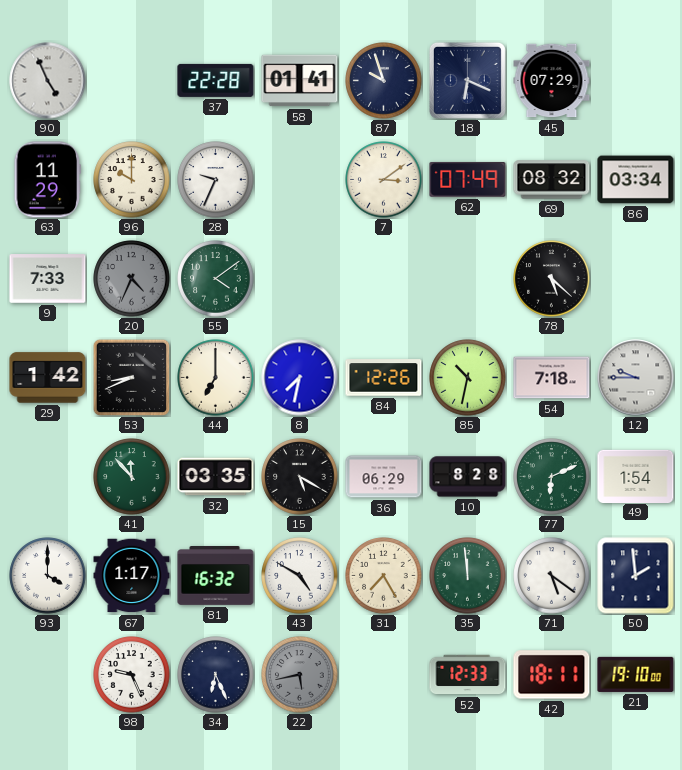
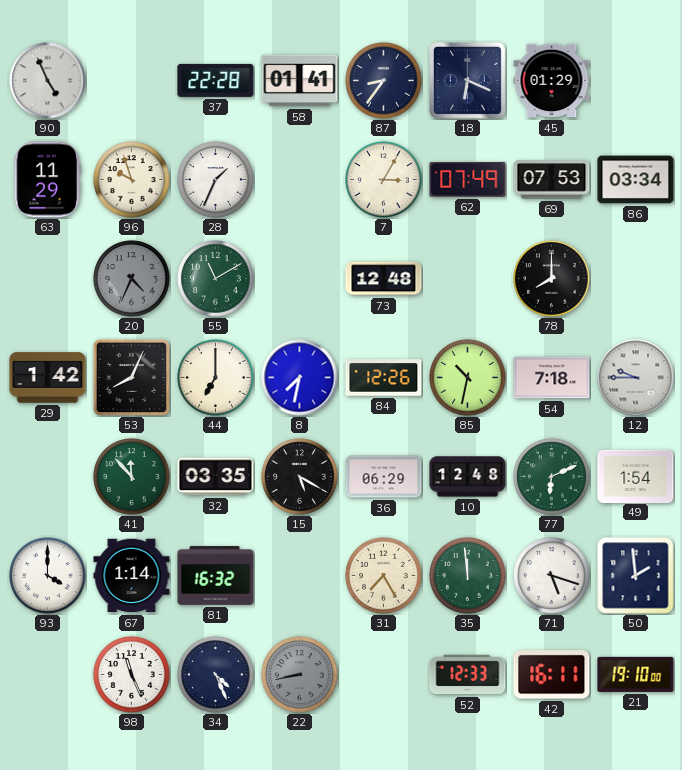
87: 9:57 -> 8:36 (384, 81)
45: 07:29 -> 01:29 (552, 81)
96: 10:00 -> 9:57 (132, 180)
28: 9:34 -> 1:34 (216, 180)
7: 3:09 -> 3:05 (384, 180)
69: 08:32 -> 07:53 (552, 180)
9: 7:33 -> none (48, 279)
55: 4:09 -> 11:10 (216, 279)
73: none -> 12:48 (384, 279)
78: 5:22 -> 8:00 (552, 279)
53: 8:41 -> 8:04 (131, 377)
10: 8:28 -> 12:48 (468, 477)
67: 1:17 -> 1:14 (132, 576)
43: 4:50 -> none (300, 576)
71: 5:21 -> 5:18 (552, 576)
98: 9:26 -> 11:26 (132, 675)
34: 6:26 -> 4:26 (216, 675)
22: 5:43 -> 8:43 (300, 675)
42: 18:11 -> 16:11 (552, 675)
